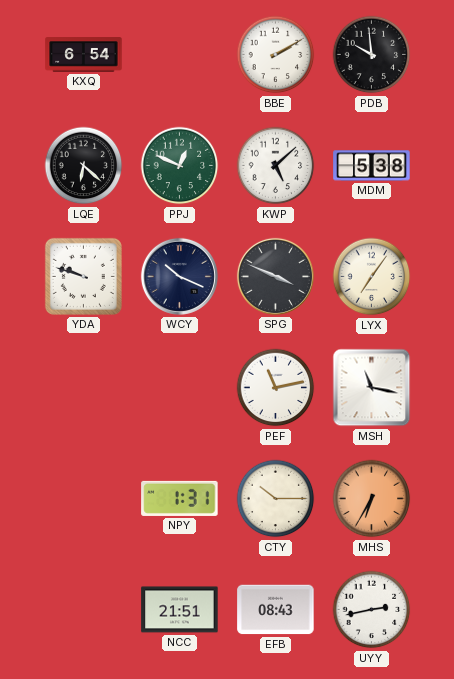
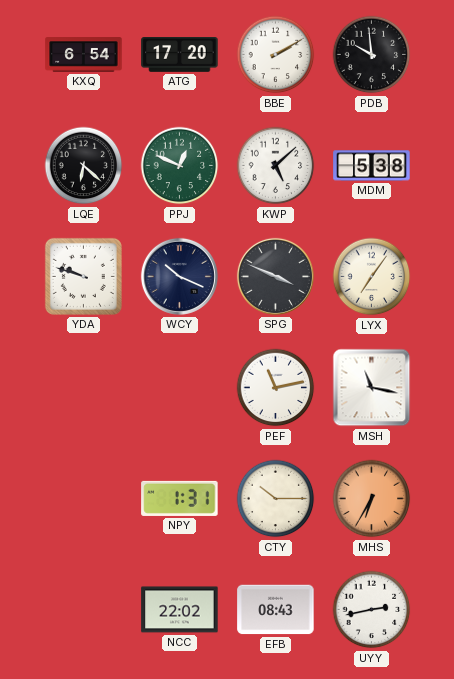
ATG: none -> 17:20 (180, 55)
NCC: 21:51 -> 22:02 (180, 610)
